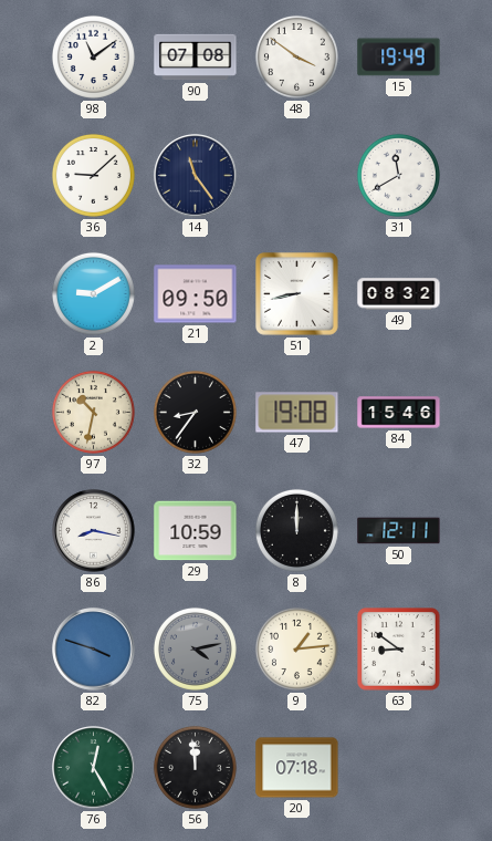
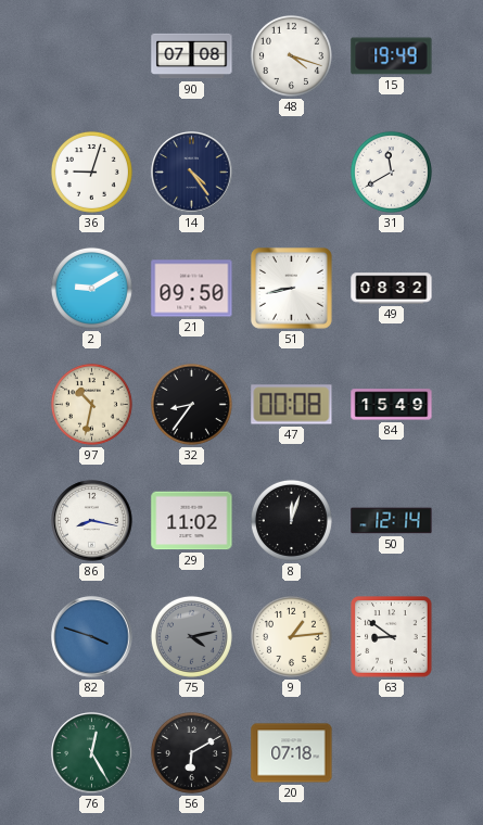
98: 11:09 -> none (93, 56)
48: 3:51 -> 4:18 (291, 55)
36: 9:08 -> 9:03 (91, 172)
14: 11:24 -> 4:24 (192, 173)
47: 19:08 -> 00:08 (292, 405)
84: 15:46 -> 15:49 (392, 405)
29: 10:59 -> 11:02 (192, 521)
8: 12:00 -> 12:03 (291, 520)
50: 12:11 -> 12:14 (392, 521)
56: 11:59 -> 6:10 (191, 752)
